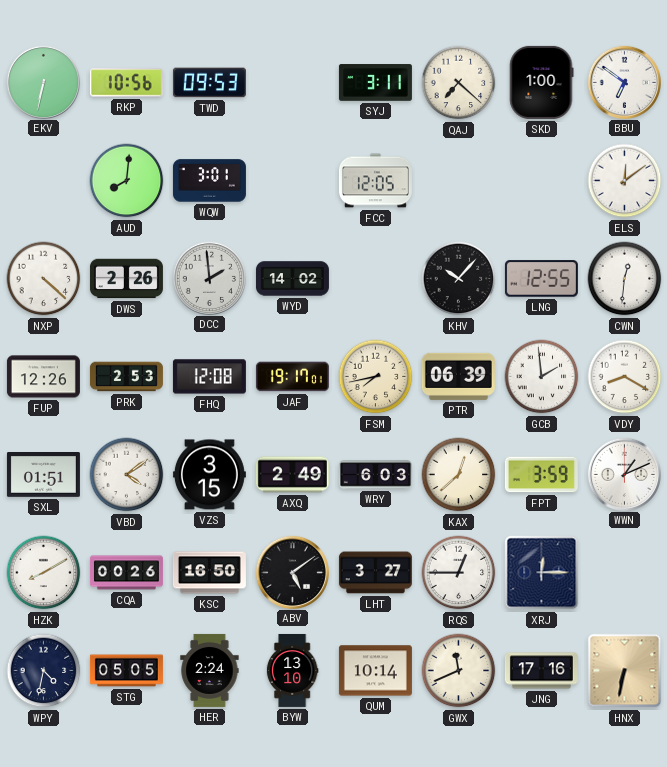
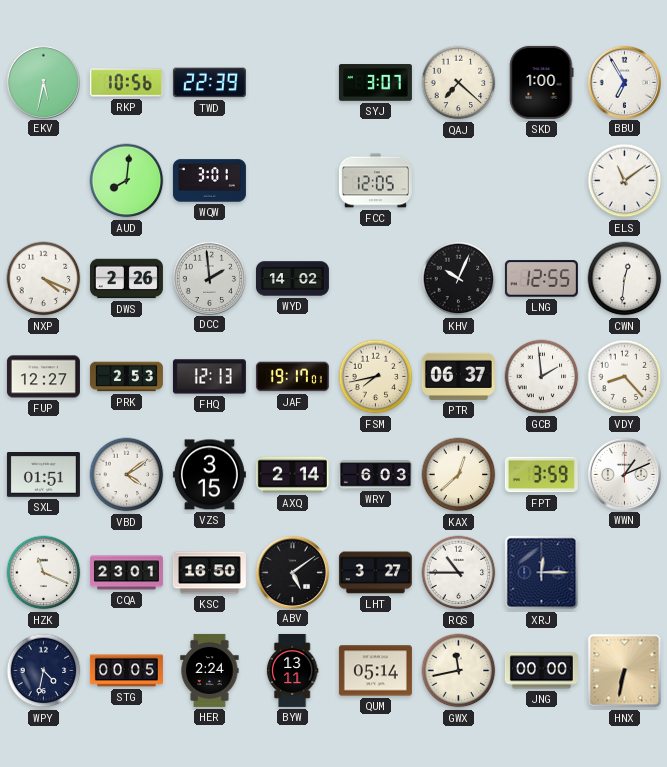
EKV: 6:32 -> 5:32 (43, 82)
TWD: 09:53 -> 22:39 (209, 83)
SYJ: 3:11 -> 3:07 (375, 83)
BBU: 6:51 -> 6:55 (624, 82)
ELS: 12:09 -> 11:09 (625, 181)
NXP: 4:22 -> 4:19 (44, 279)
KHV: 10:07 -> 10:04 (459, 279)
FUP: 12:26 -> 12:27 (43, 377)
FHQ: 12:08 -> 12:13 (209, 377)
PTR: 06:39 -> 06:37 (458, 376)
VDY: 8:20 -> 8:23 (625, 377)
AXQ: 2:49 -> 2:14 (292, 475)
HZK: 8:10 -> 11:19 (44, 573)
CQA: 00:26 -> 23:01 (126, 573)
RQS: 12:45 -> 10:45 (459, 573)
STG: 05:05 -> 00:05 (126, 671)
BYW: 13:10 -> 13:11 (292, 670)
QUM: 10:14 -> 05:14 (375, 671)
GWX: 11:41 -> 11:43 (459, 671)
JNG: 17:16 -> 00:00 (541, 671)
